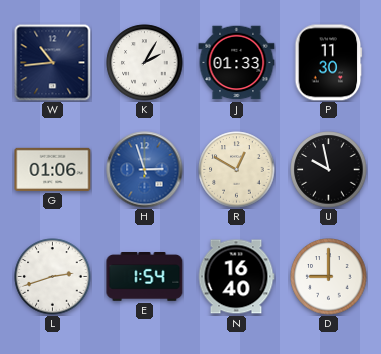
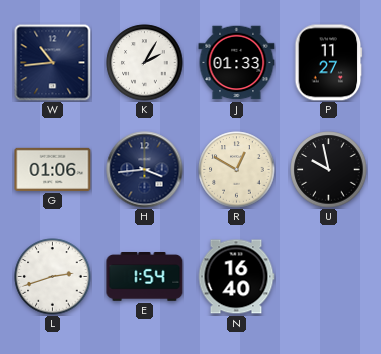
P: 11:30 -> 11:27 (329, 63)
H: 2:57 -> 3:44 (145, 170)
H dial: blue -> navy (145, 170)
D: 9:00 -> none (329, 277)
